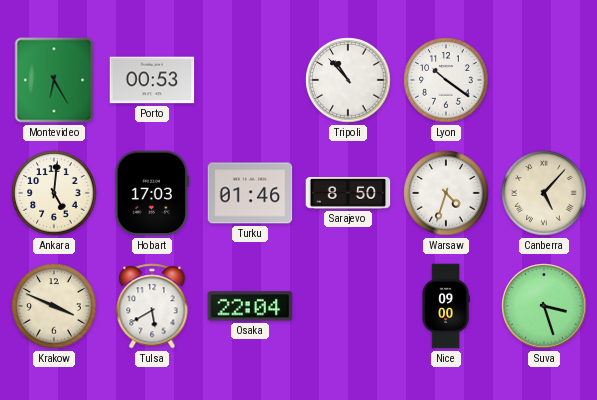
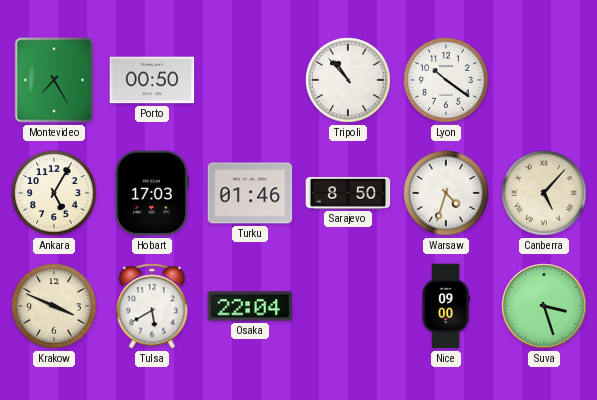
Montevideo: 6:25 -> 7:25 (54, 80)
Porto: 00:53 -> 00:50 (152, 80)
Ankara: 5:01 -> 5:05 (54, 193)
